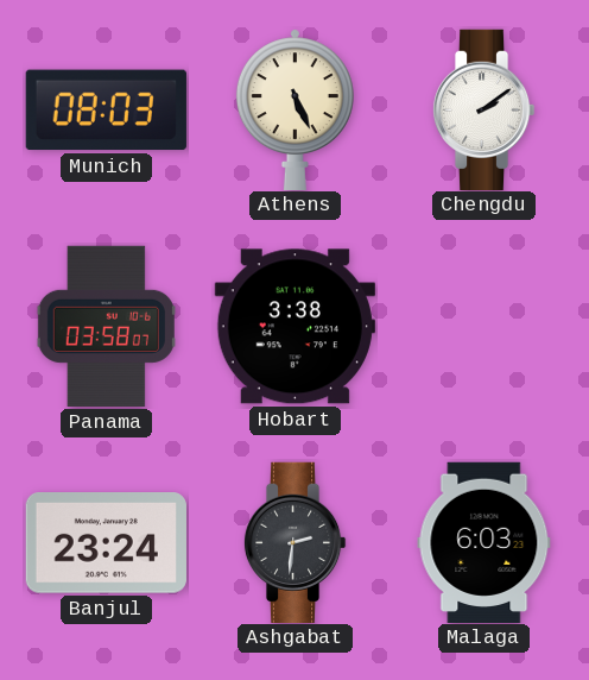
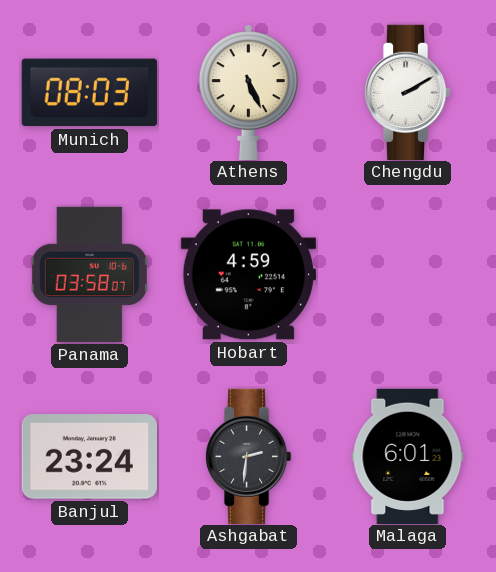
Chengdu: 2:09 -> 2:10 (407, 92)
Hobart: 3:38 -> 4:59 (248, 275)
Malaga: 6:03 -> 6:01 (408, 456)
